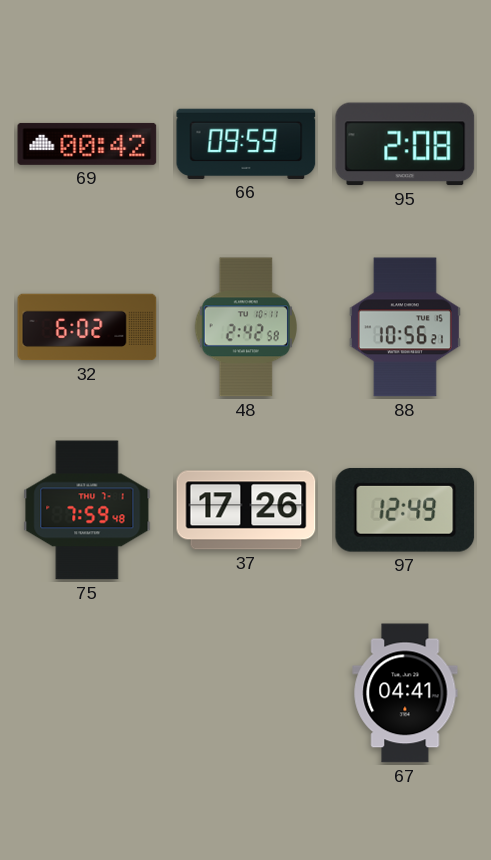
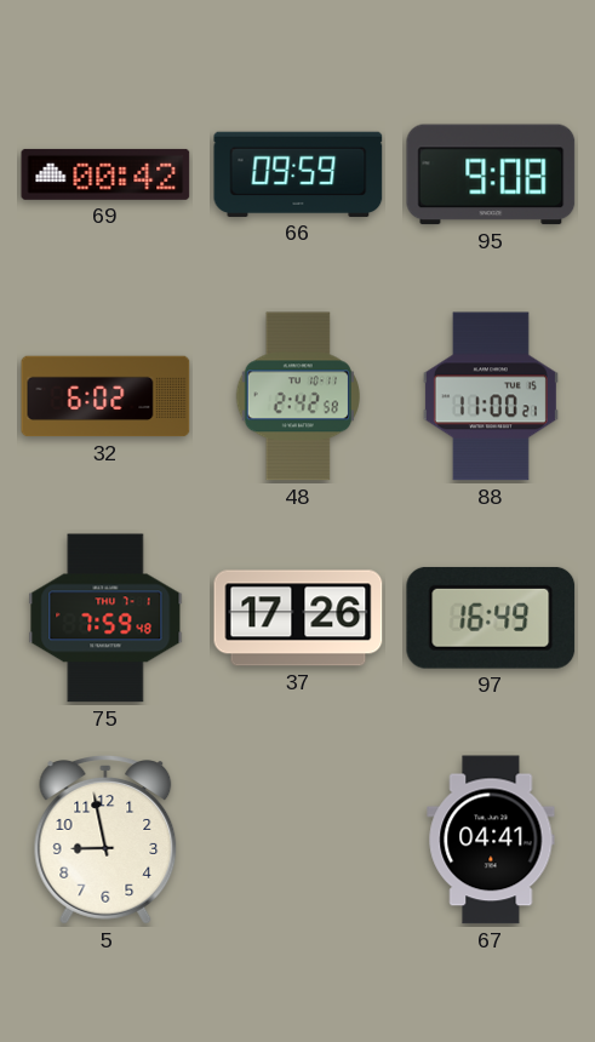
95: 2:08 -> 9:08 (491, 174)
88: 10:56 -> 11:00 (491, 396)
97: 12:49 -> 16:49 (491, 618)
5: none -> 8:58 (105, 840)
